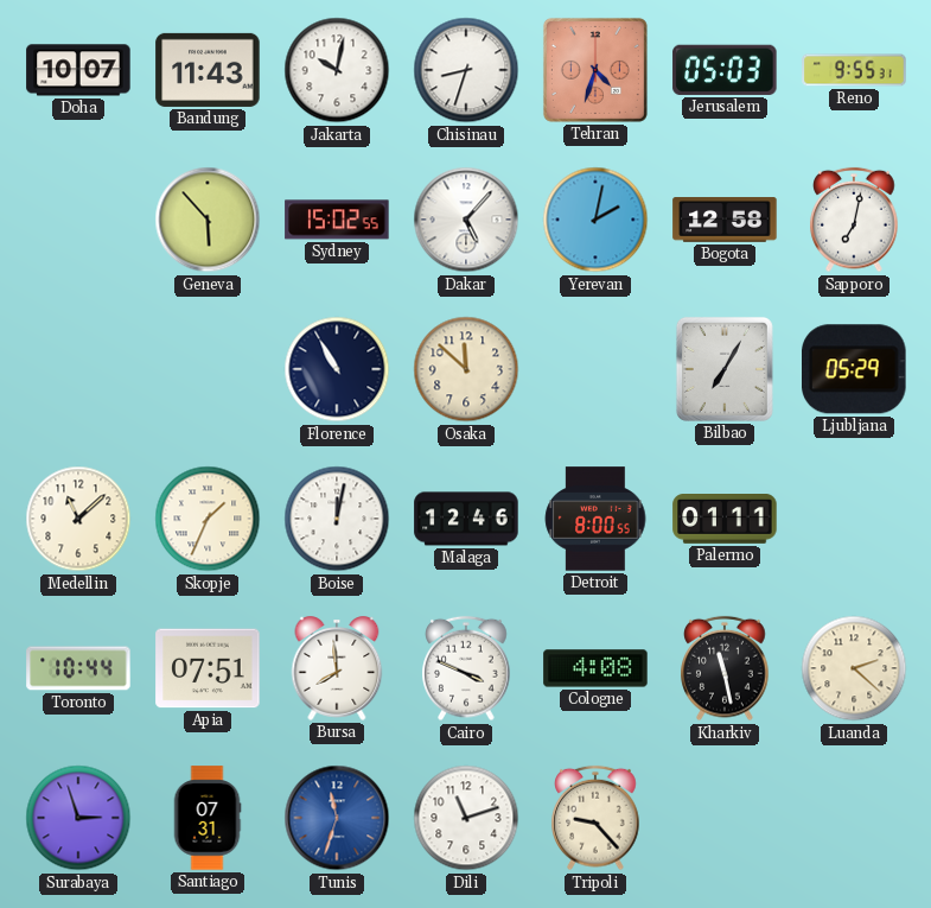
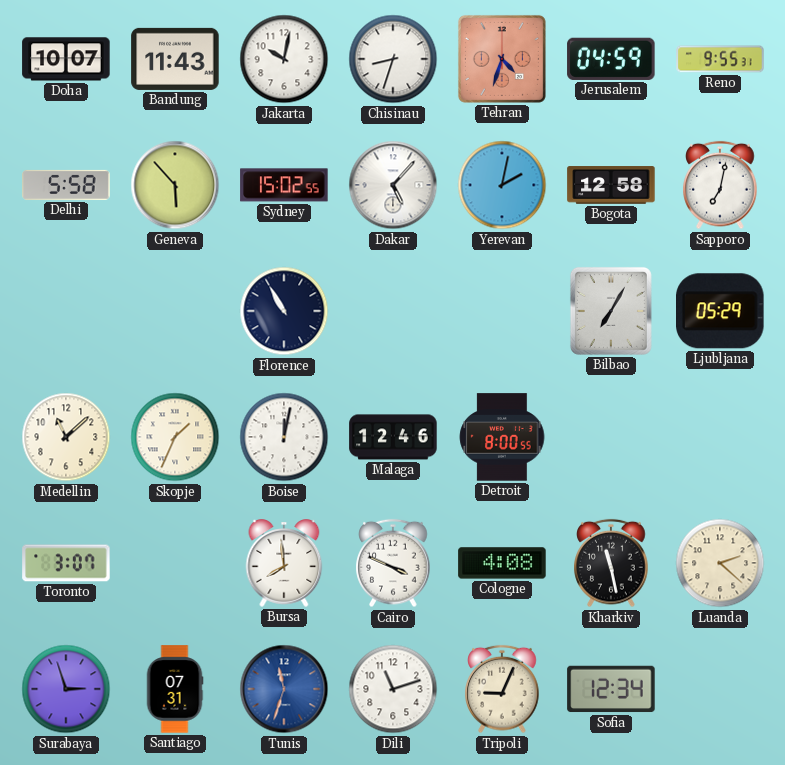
Jerusalem: 05:03 -> 04:59 (611, 59)
Delhi: none -> 5:58 (66, 185)
Osaka: 11:52 -> none (466, 369)
Palermo: 01:11 -> none (725, 520)
Toronto: 10:44 -> 3:07 (66, 563)
Apia: 07:51 -> none (208, 668)
Tripoli: 9:23 -> 9:04 (502, 689)
Sofia: none -> 12:34 (611, 689)
